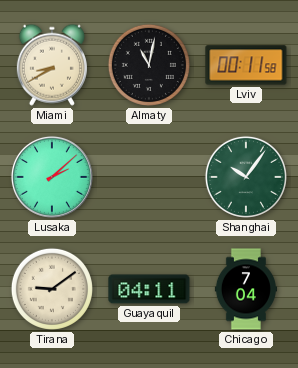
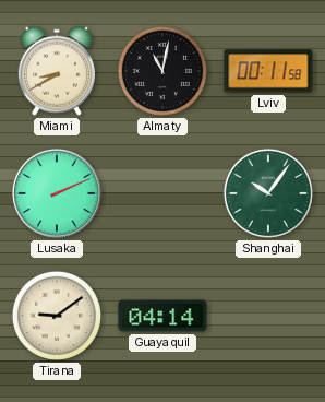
Lusaka: 2:08 -> 2:11 (57, 193)
Guayaquil: 04:11 -> 04:14 (162, 316)
Chicago: 7:04 -> none (245, 289)
